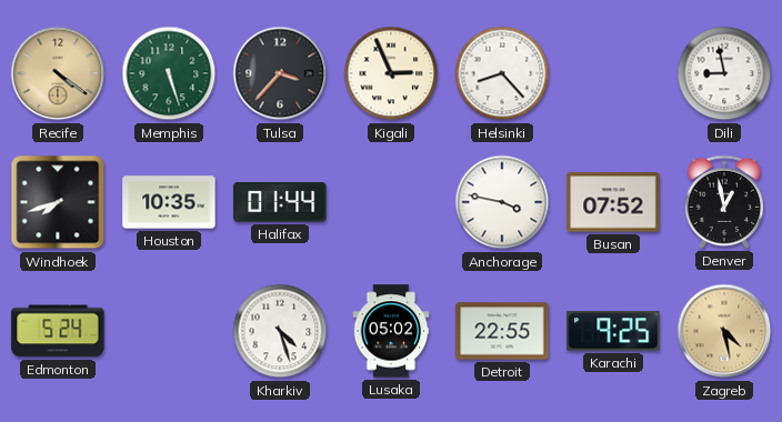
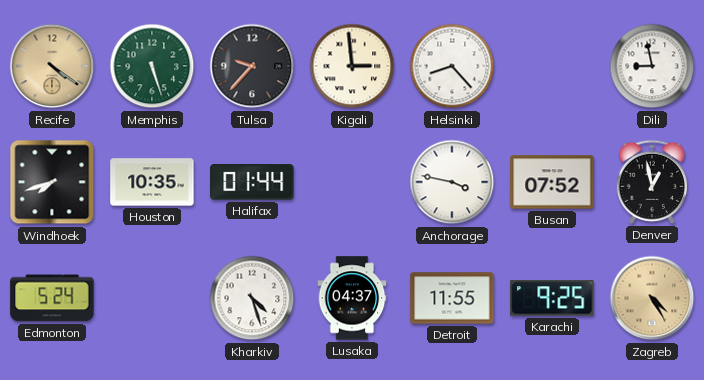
Tulsa: 3:37 -> 9:37 (252, 66)
Kigali: 2:56 -> 2:59 (352, 66)
Lusaka: 05:02 -> 04:37 (352, 298)
Detroit: 22:55 -> 11:55 (452, 298)
Zagreb: 4:28 -> 4:25 (652, 298)
